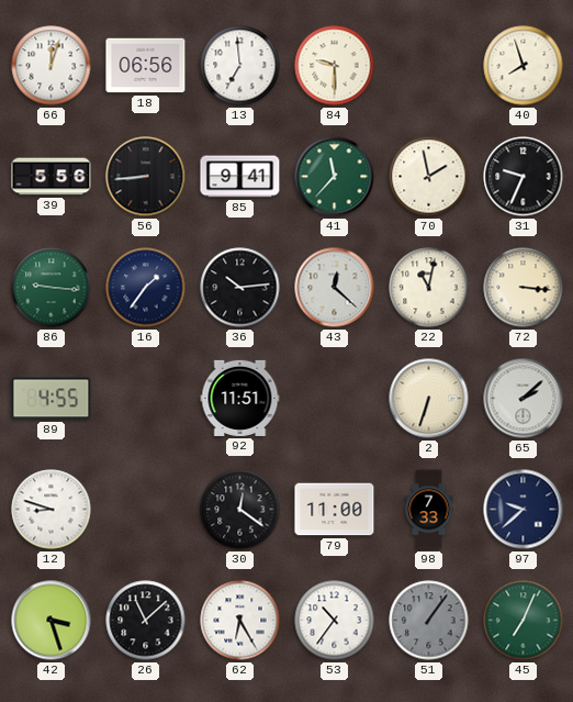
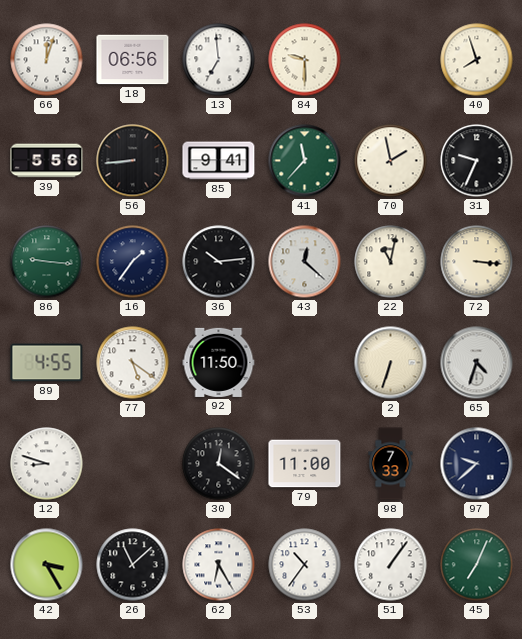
77: none -> 5:21 (133, 363)
92: 11:51 -> 11:50 (219, 362)
65: 2:08 -> 4:33 (477, 363)
42: 3:27 -> 3:25 (47, 565)
51 dial: grey -> white (391, 565)
